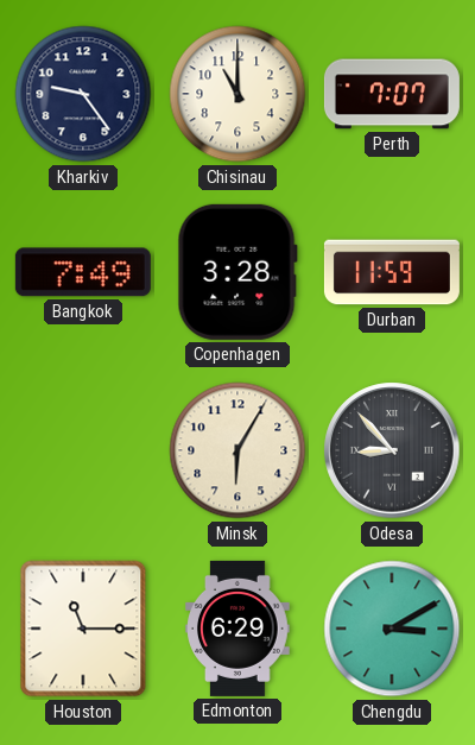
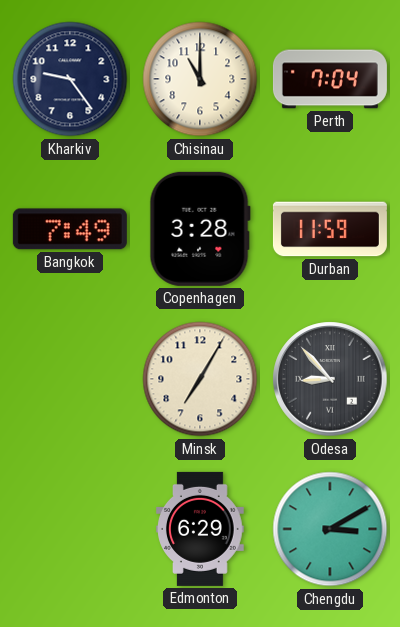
Perth: 7:07 -> 7:04 (330, 79)
Minsk: 6:05 -> 7:05 (200, 379)
Houston: 11:15 -> none (83, 629)
